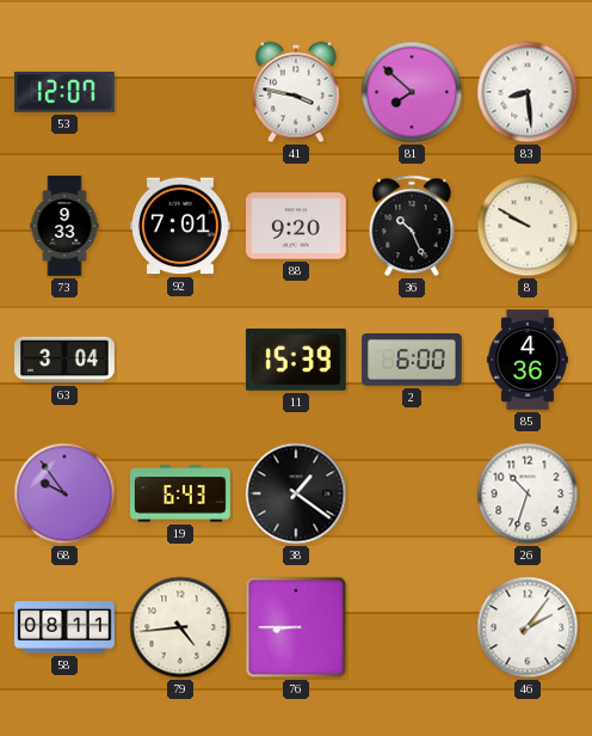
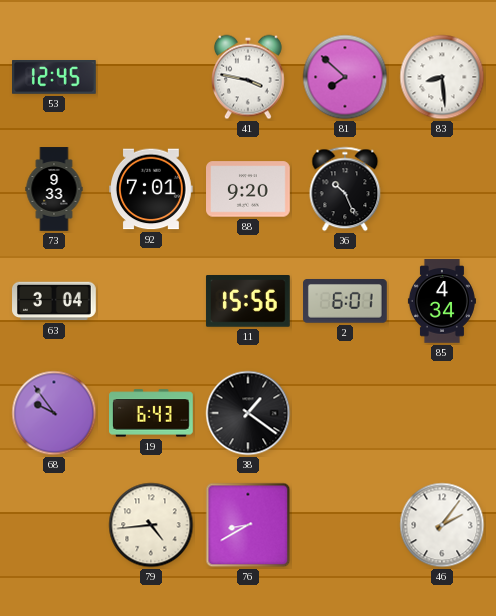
53: 12:07 -> 12:45 (55, 78)
8: 9:50 -> none (528, 226)
11: 15:39 -> 15:56 (248, 301)
2: 6:00 -> 6:01 (346, 301)
85: 4:36 -> 4:34 (442, 301)
26: 10:33 -> none (528, 493)
58: 08:11 -> none (64, 628)
76: 8:45 -> 8:40 (248, 525)
